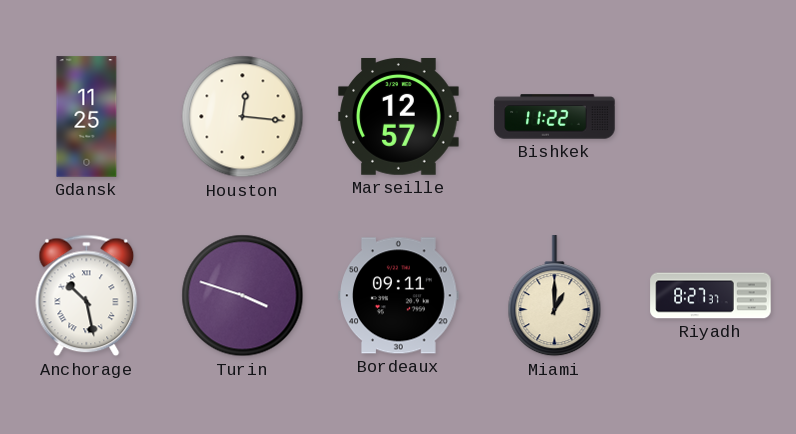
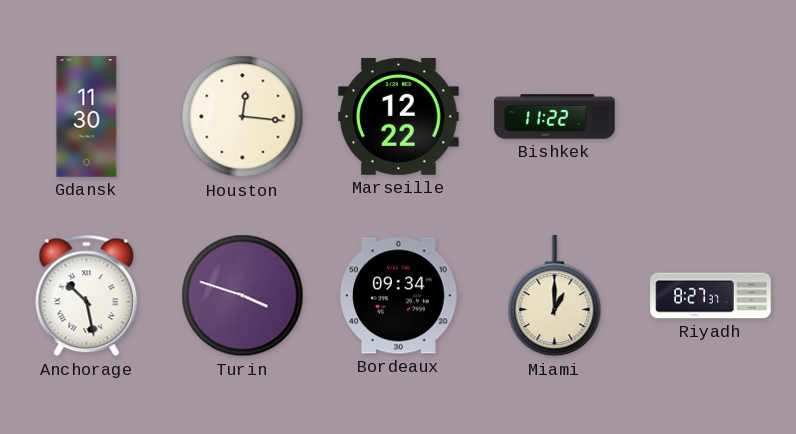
Gdansk: 11:25 -> 11:30 (87, 117)
Marseille: 12:57 -> 12:22 (399, 117)
Bordeaux: 09:11 -> 09:34 (399, 296)
